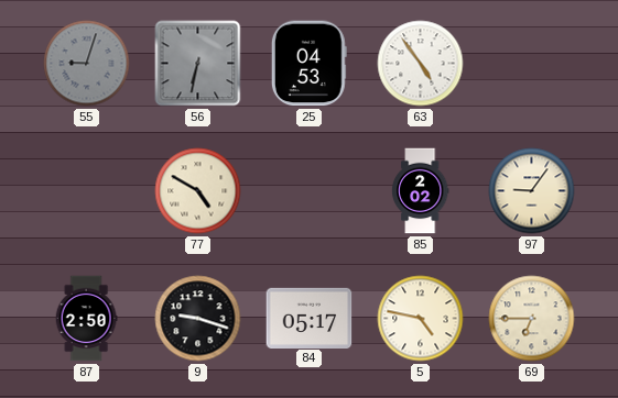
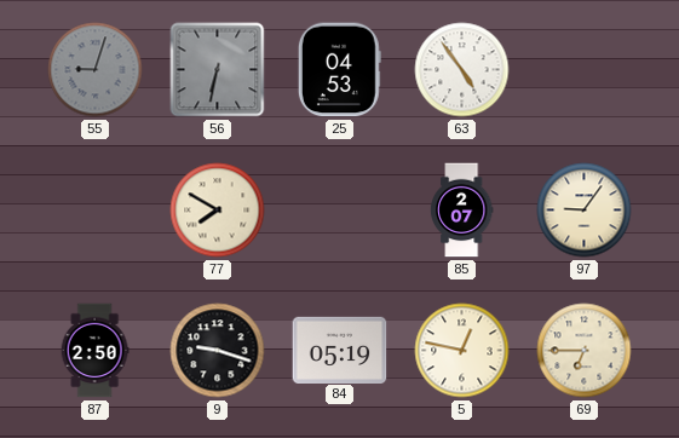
77: 4:50 -> 7:50 (218, 211)
85: 2:02 -> 2:07 (461, 211)
84: 05:17 -> 05:19 (340, 350)
5: 4:47 -> 12:47 (462, 351)
